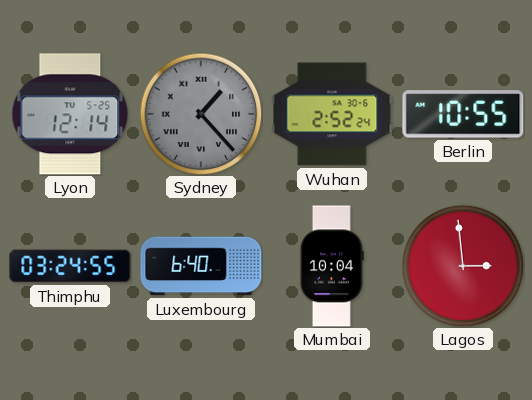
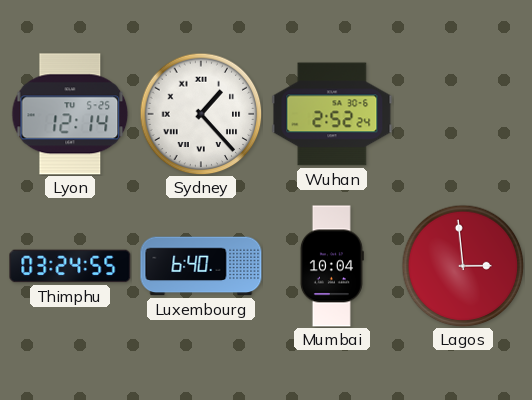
Sydney dial: grey -> white (201, 114)
Berlin: 10:55 -> none (463, 114)
